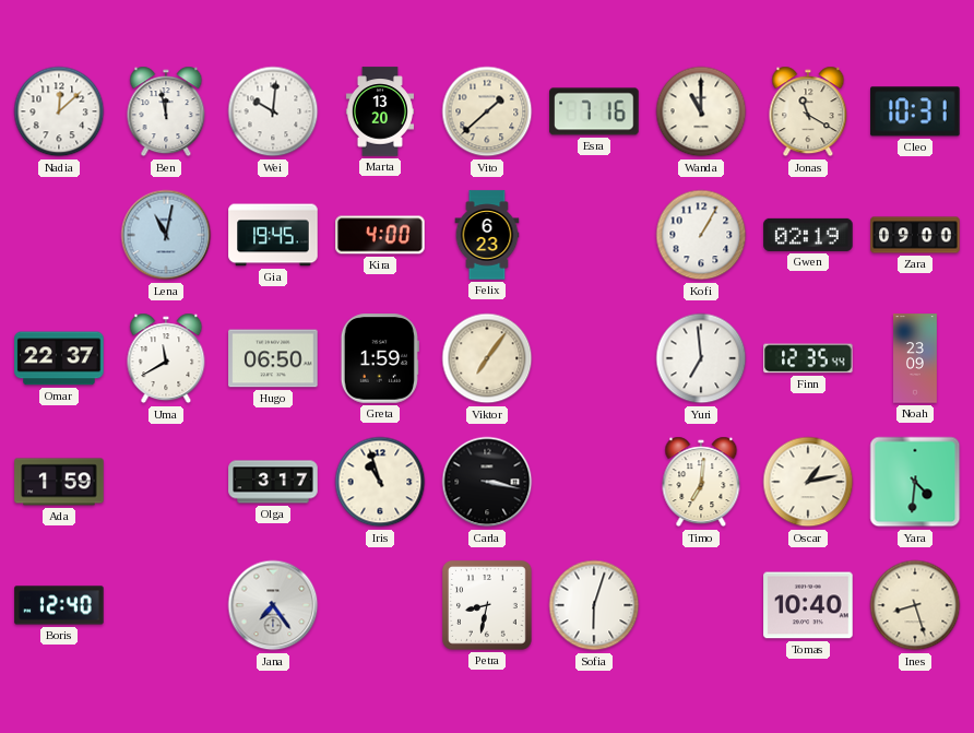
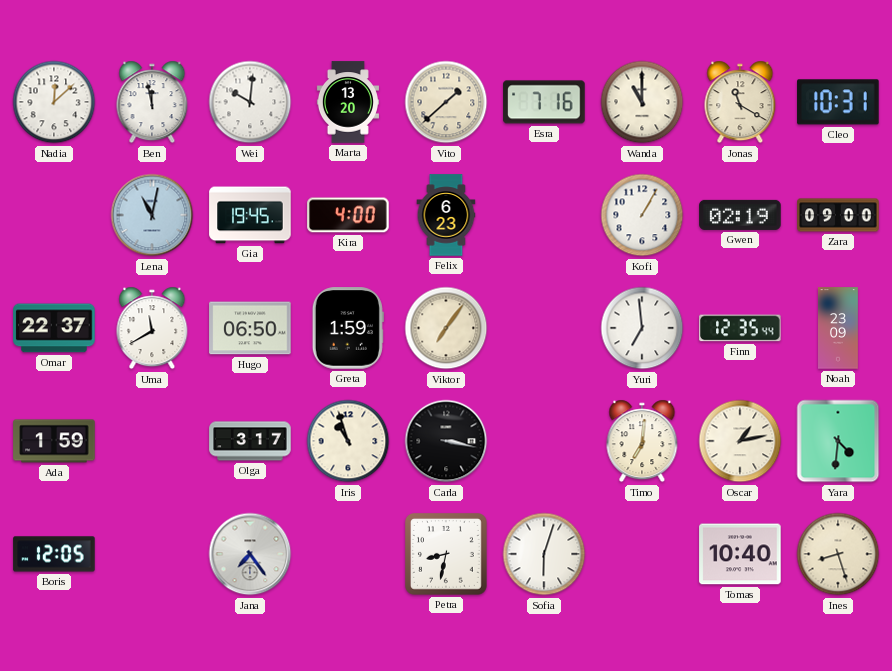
Boris: 12:40 -> 12:05 (54, 554)
